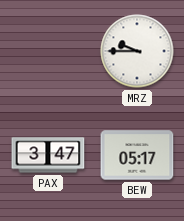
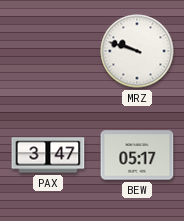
MRZ: 9:45 -> 9:48 (137, 51)
